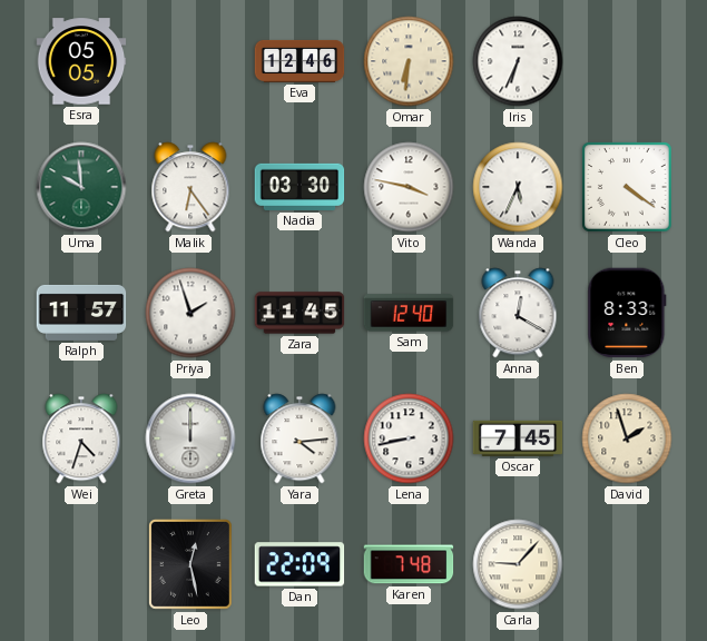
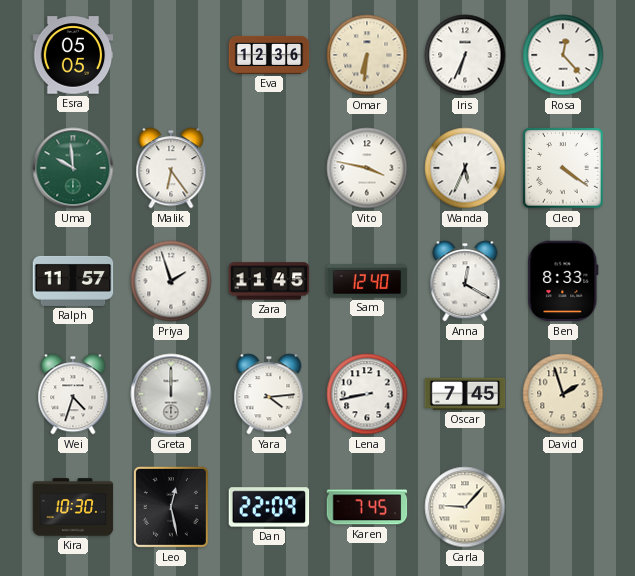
Eva: 12:46 -> 12:36 (269, 55)
Rosa: none -> 12:23 (563, 55)
Nadia: 03:30 -> none (300, 187)
Kira: none -> 10:30 (73, 507)
Karen: 7:48 -> 7:45 (367, 507)
